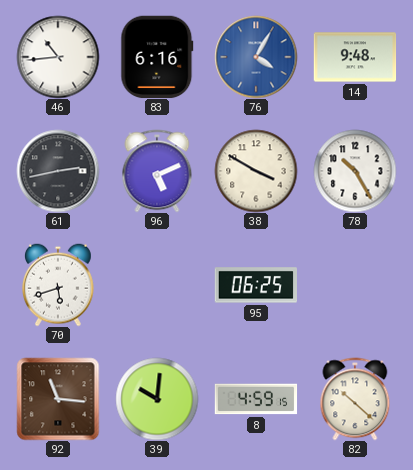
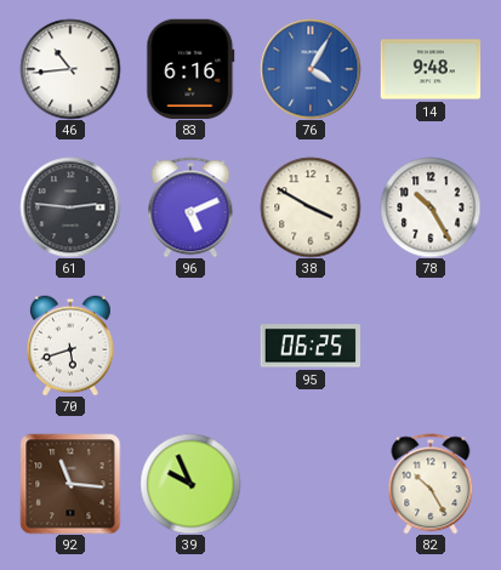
61: 2:43 -> 2:46 (70, 207)
39: 10:01 -> 9:56 (190, 484)
8: 4:59 -> none (256, 399)
82: 10:22 -> 10:25 (431, 484)
